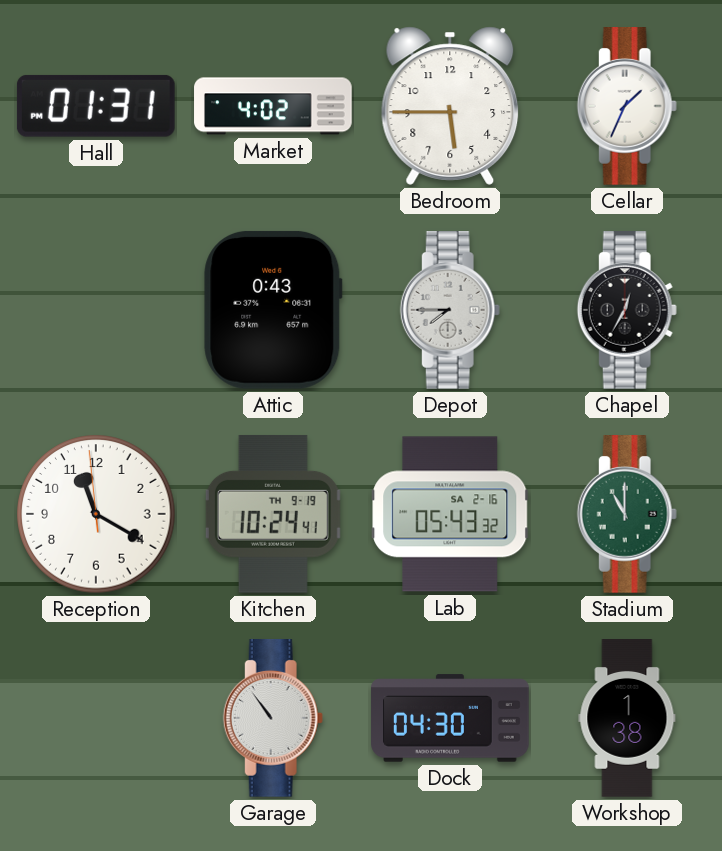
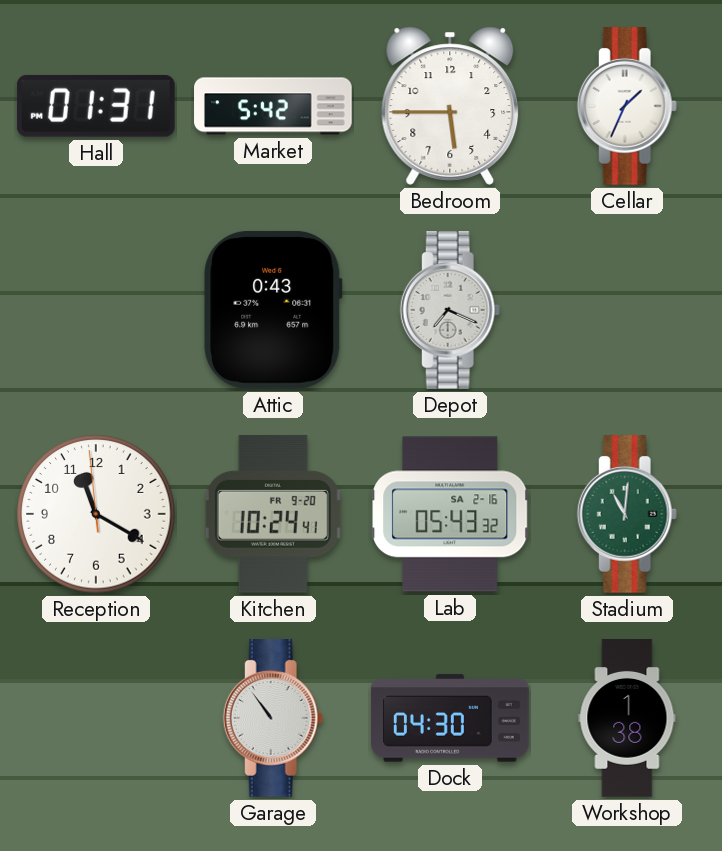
Market: 4:02 -> 5:42 (273, 106)
Depot: 7:45 -> 7:19 (450, 311)
Chapel: 12:35 -> none (627, 311)
Kitchen date: TH 9-19 -> FR 9-20 (273, 514)
Stadium: 11:00 -> 11:01 (627, 515)
